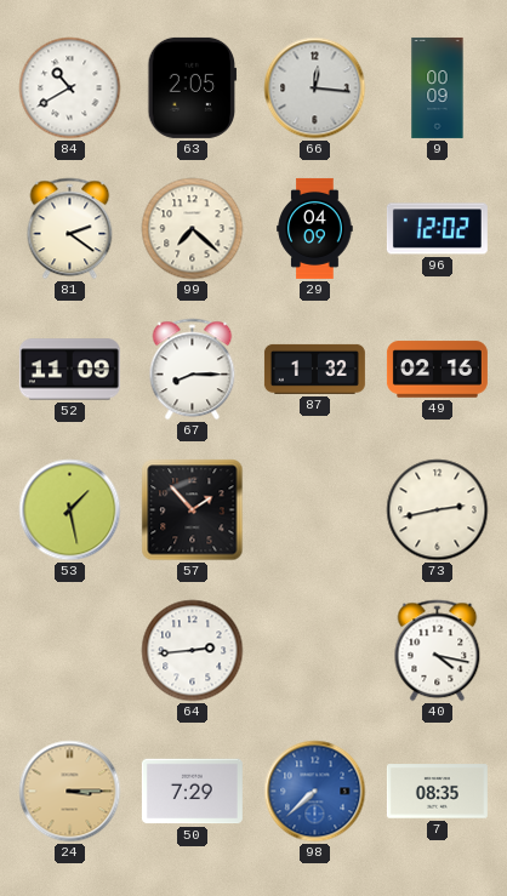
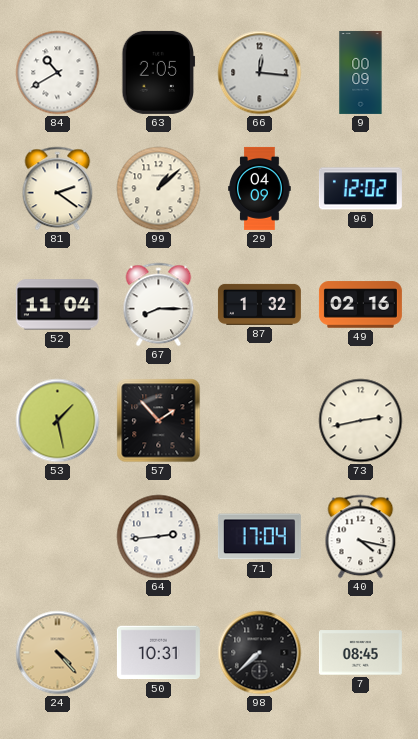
99: 7:22 -> 1:08 (159, 189)
52: 11:09 -> 11:04 (57, 305)
71: none -> 17:04 (259, 537)
24: 3:15 -> 4:23 (58, 653)
50: 7:29 -> 10:31 (158, 653)
98 dial: blue -> black (260, 653)
7: 08:35 -> 08:45 (360, 653)
